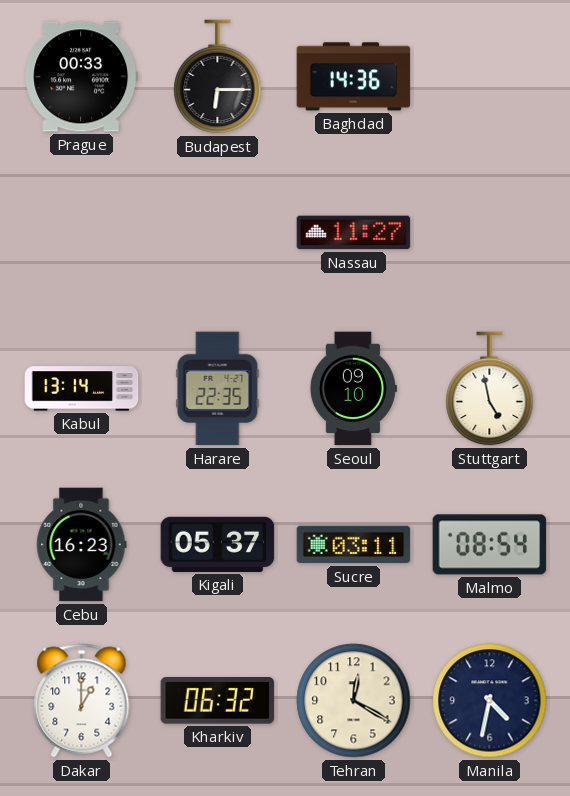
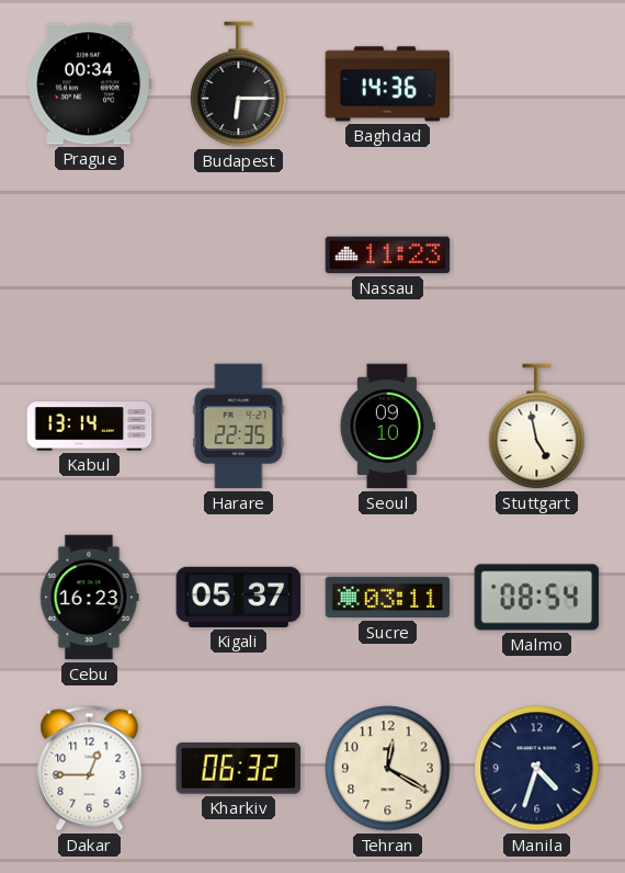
Prague: 00:33 -> 00:34 (90, 84)
Nassau: 11:27 -> 11:23 (388, 256)
Dakar: 1:00 -> 12:45 (90, 769)
Manila: 4:32 -> 4:33 (537, 769)
